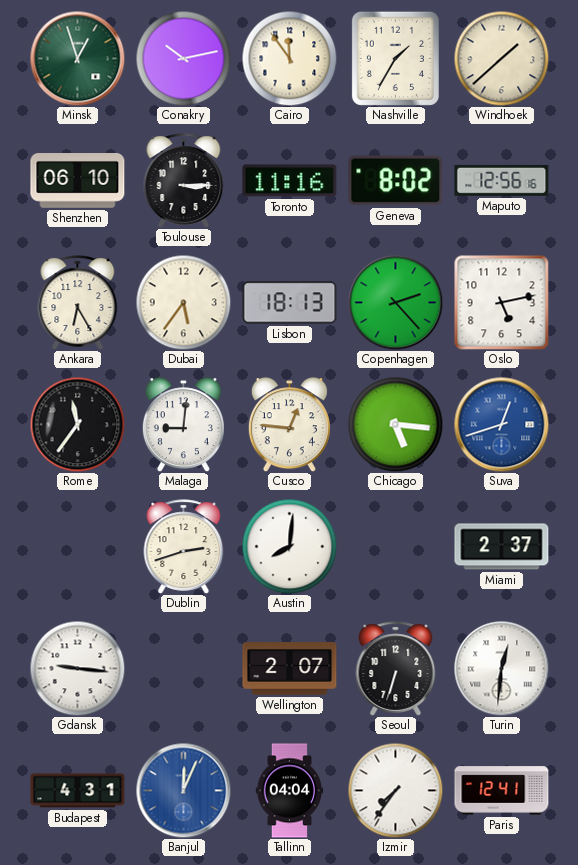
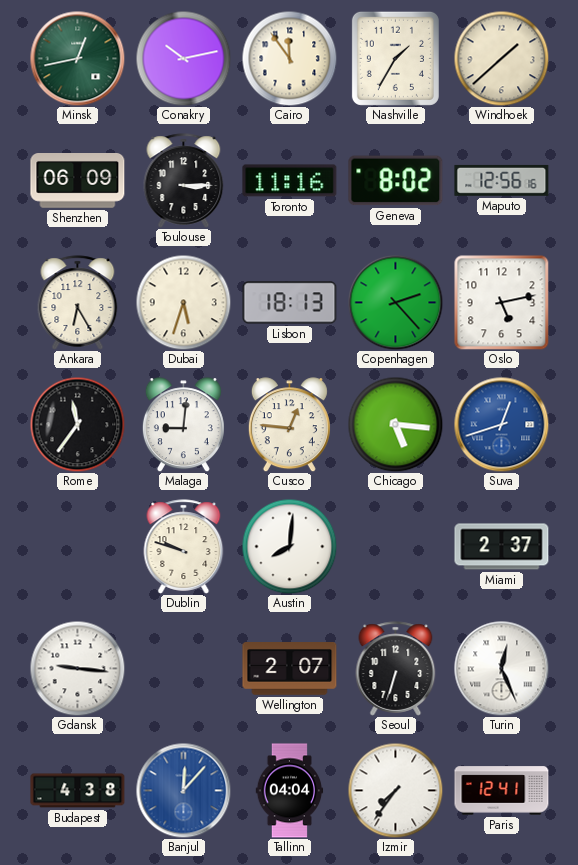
Minsk: 12:57 -> 12:43 (77, 58)
Shenzhen: 06:10 -> 06:09 (78, 181)
Dubai: 5:36 -> 5:33 (183, 302)
Dublin: 2:42 -> 9:48 (184, 547)
Turin: 12:31 -> 12:26 (501, 668)
Budapest: 4:31 -> 4:38 (78, 791)
Banjul: 12:04 -> 12:07 (183, 790)
